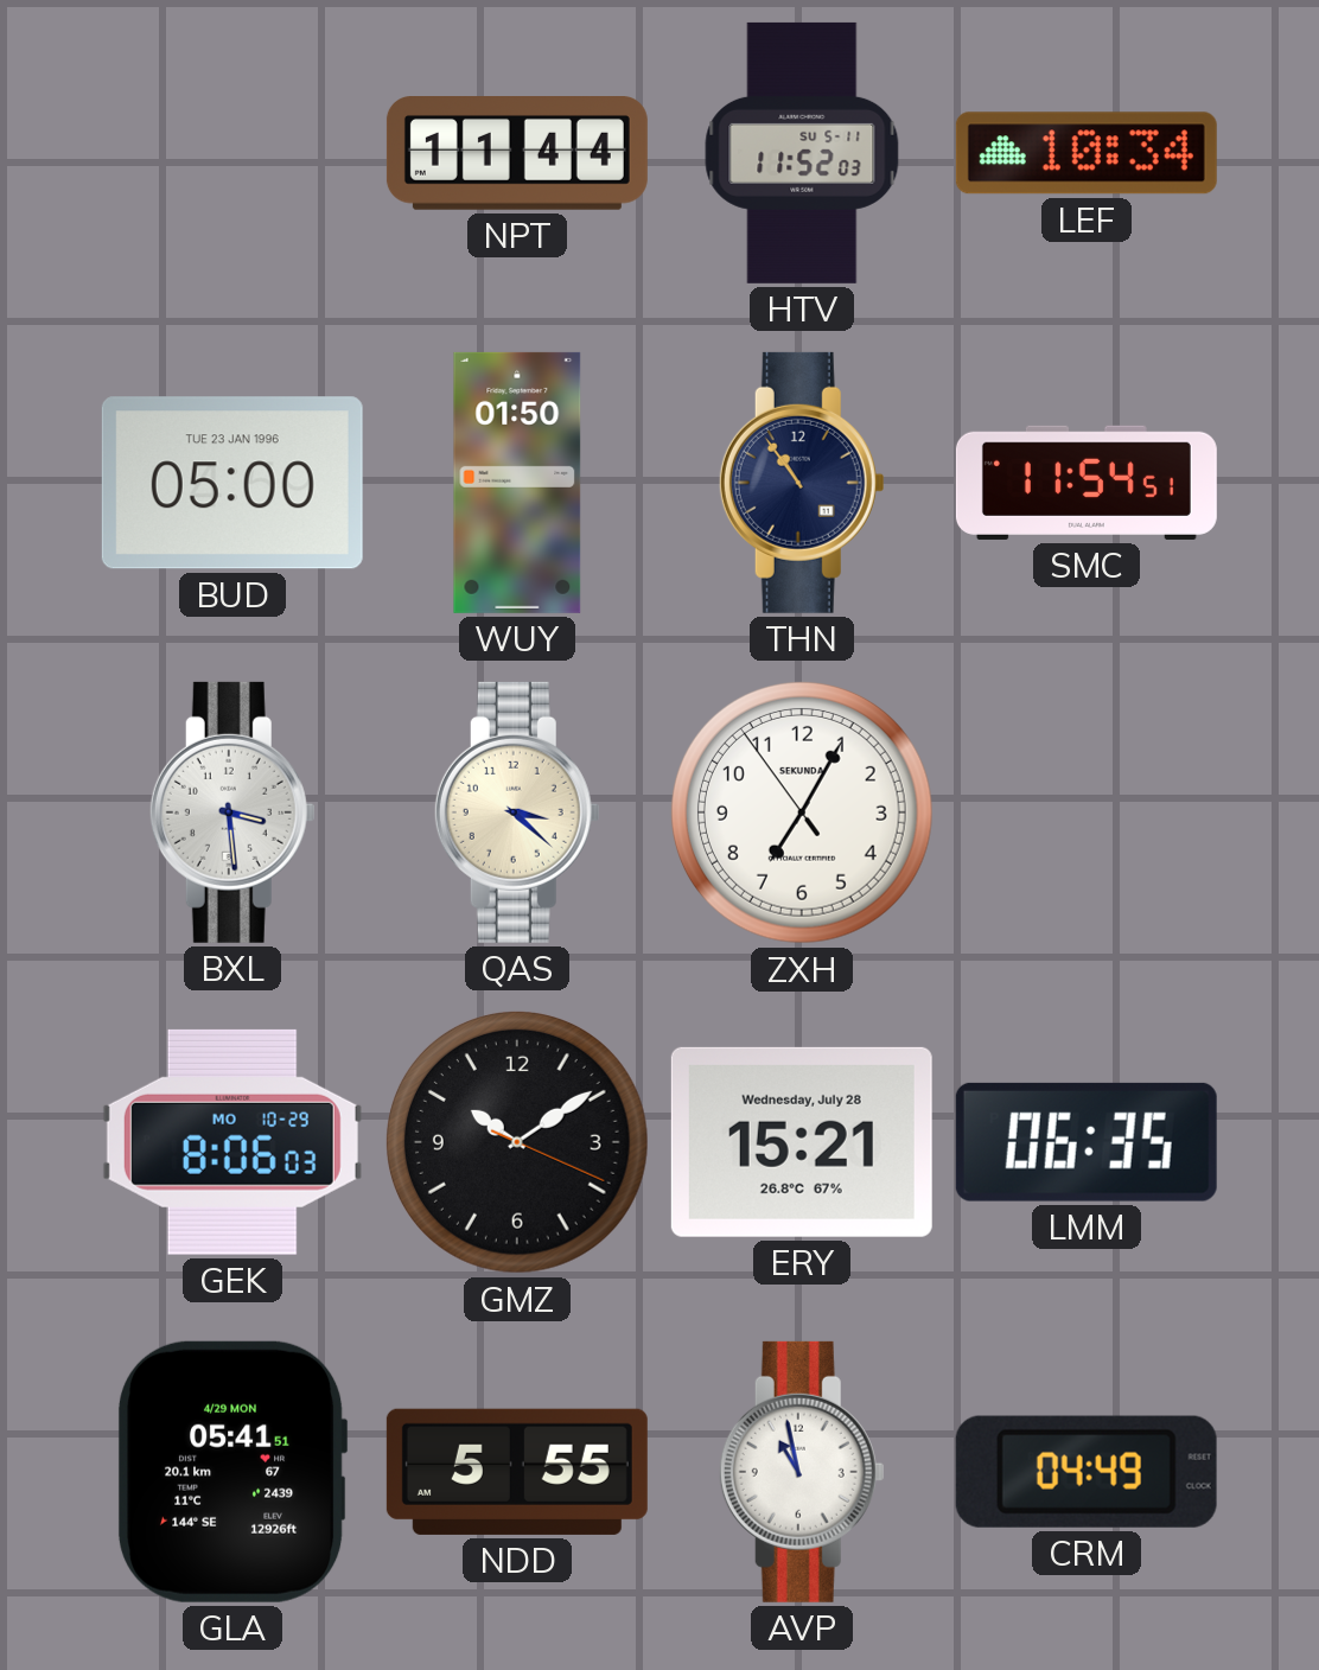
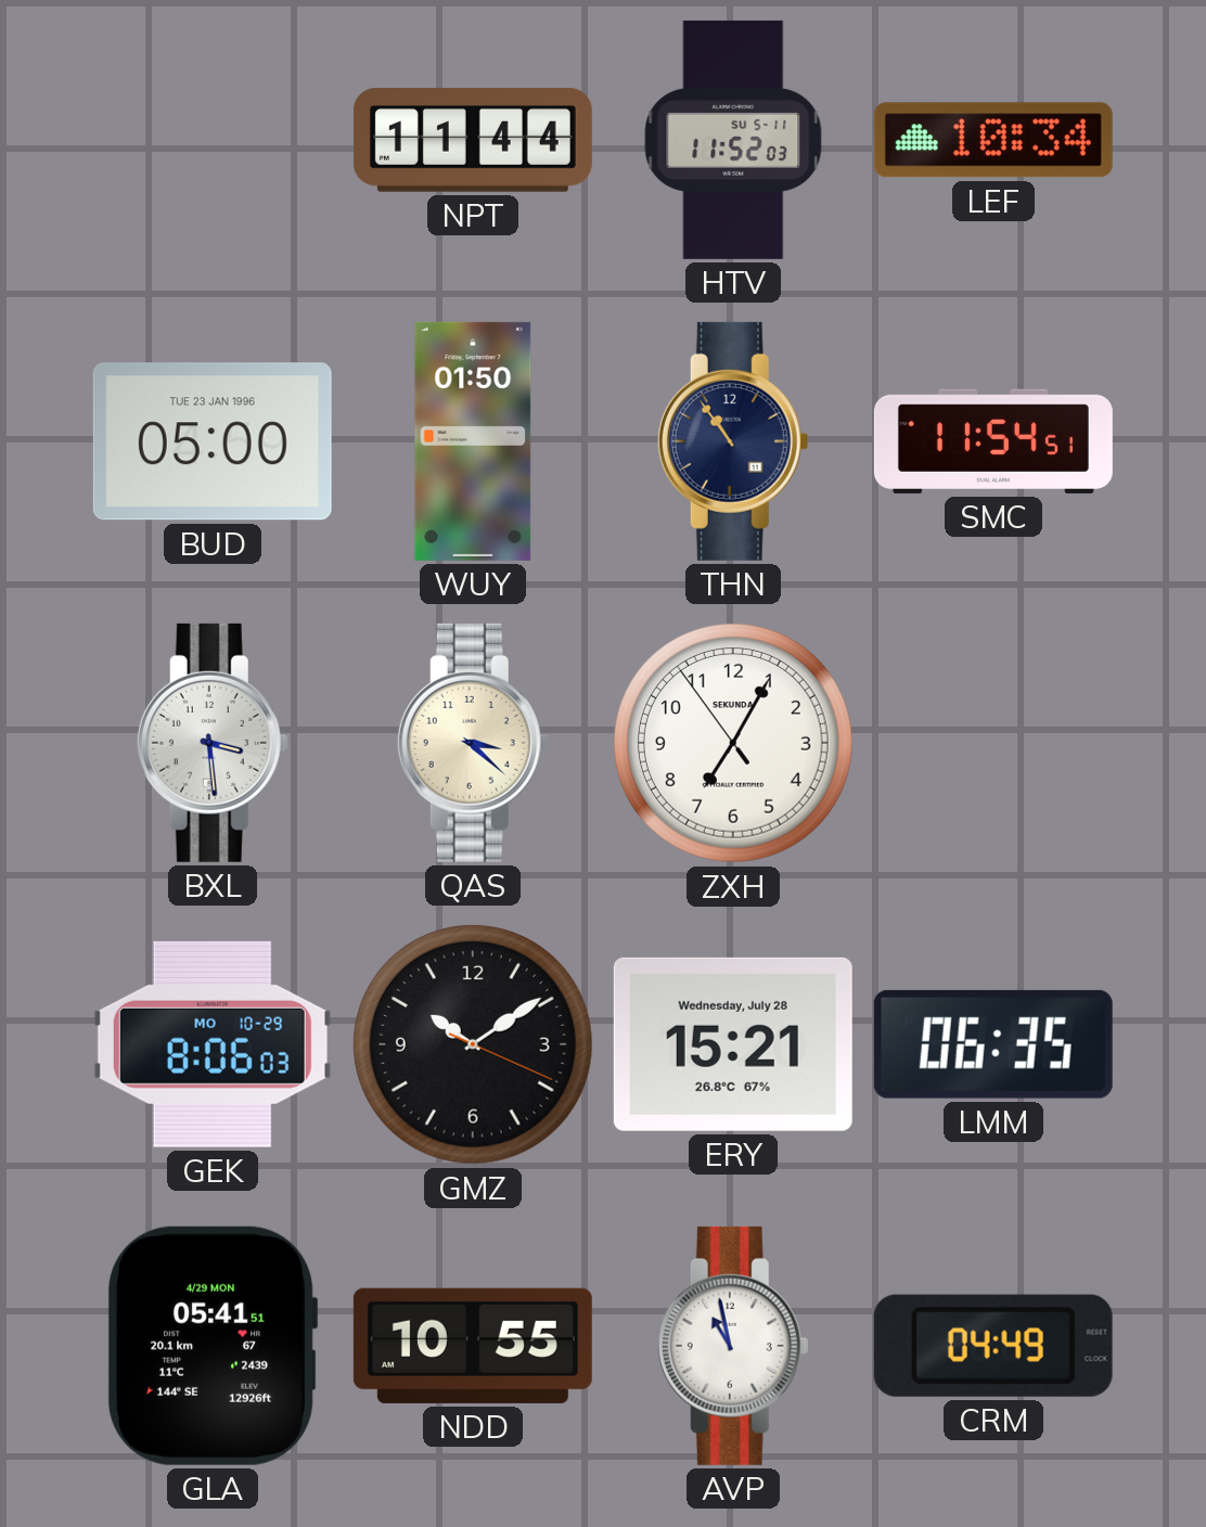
NDD: 5:55 -> 10:55 (473, 1346)
